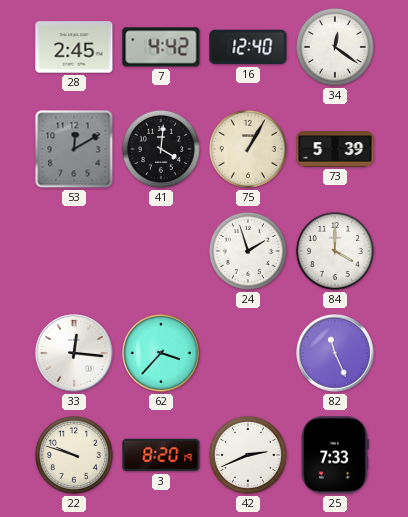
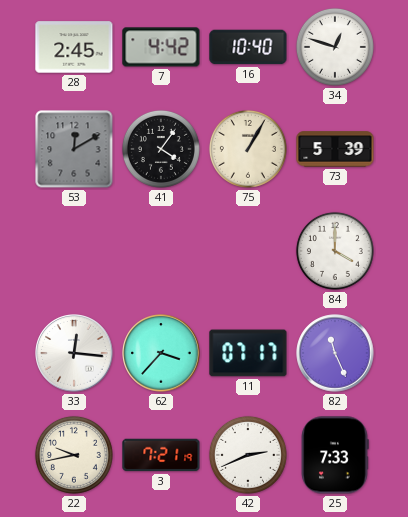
16: 12:40 -> 10:40 (248, 47)
34: 12:21 -> 12:48 (335, 47)
41: 4:01 -> 4:06 (161, 149)
24: 1:57 -> none (248, 251)
11: none -> 07:17 (248, 353)
22: 9:48 -> 9:43 (74, 455)
3: 8:20 -> 7:21 (161, 455)
